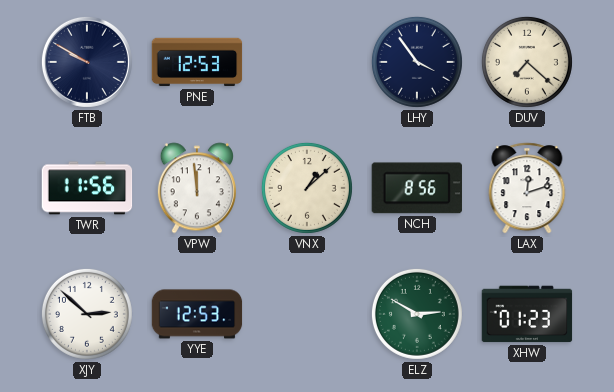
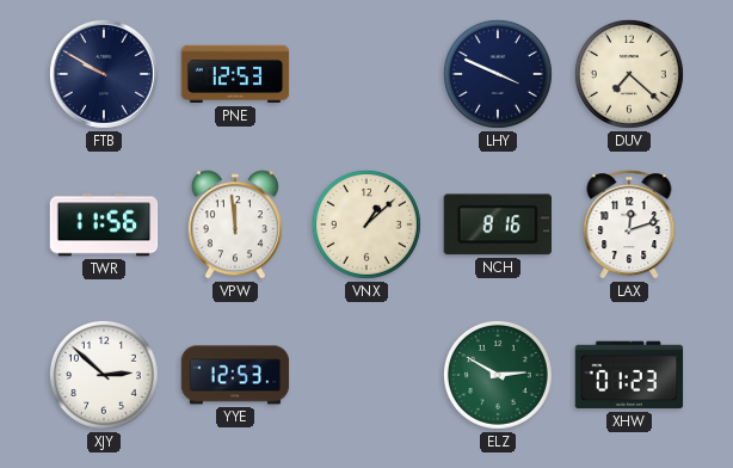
LHY: 3:54 -> 3:49 (498, 74)
NCH: 8:56 -> 8:16 (498, 224)
